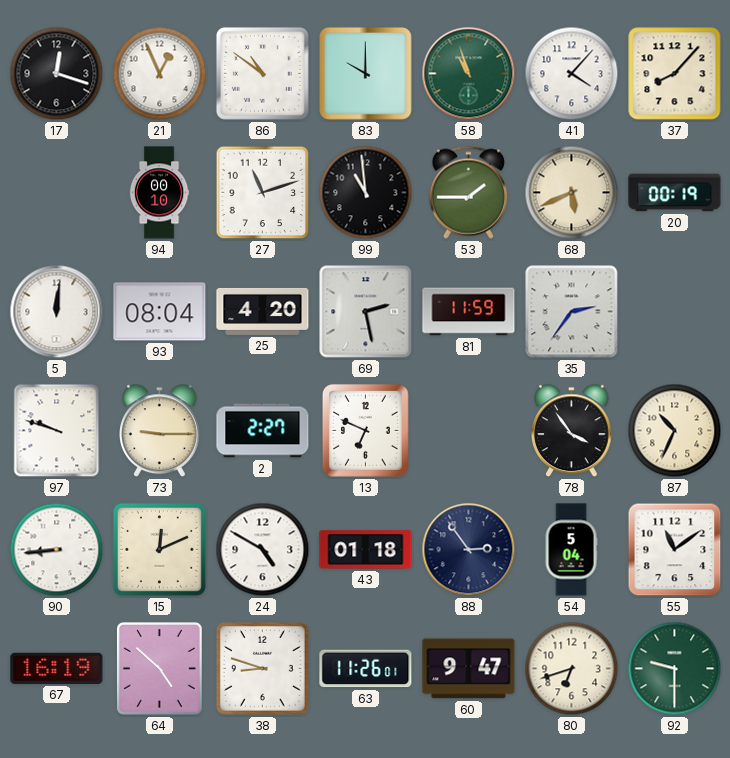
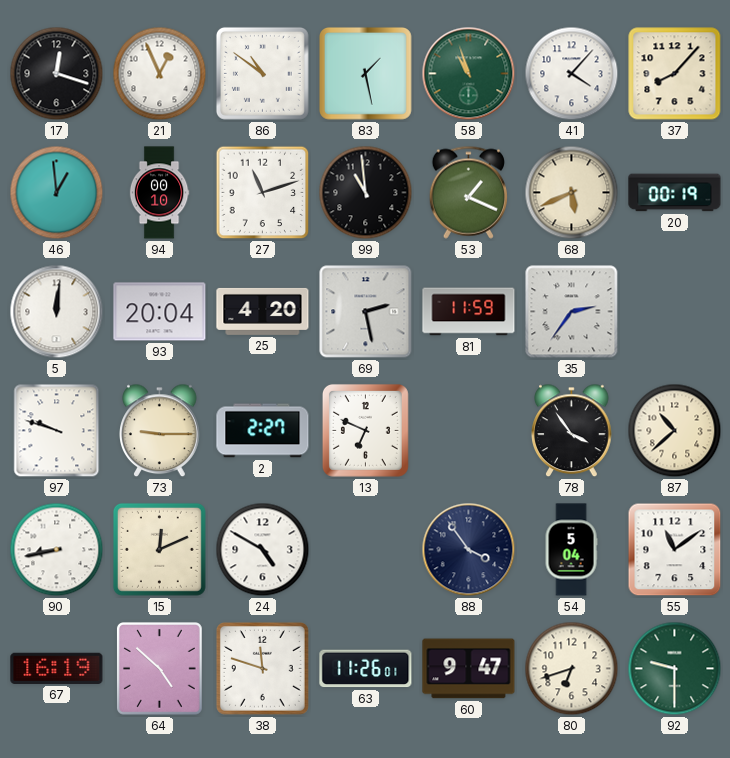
83: 10:00 -> 1:28 (365, 73)
46: none -> 12:59 (57, 193)
53: 1:45 -> 1:19 (468, 192)
93: 08:04 -> 20:04 (160, 312)
87: 10:34 -> 10:38 (675, 431)
90: 8:44 -> 8:43 (57, 550)
43: 01:18 -> none (366, 550)
88: 2:54 -> 3:54 (469, 550)
38: 8:48 -> 11:48 (262, 668)
